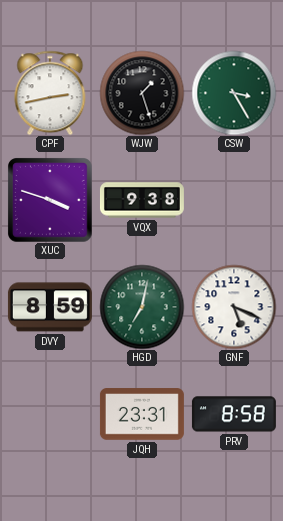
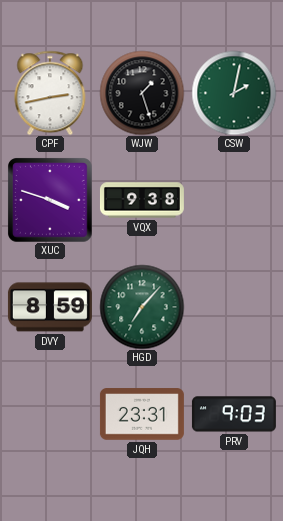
CSW: 3:25 -> 2:02 (234, 93)
HGD: 7:02 -> 7:07 (142, 307)
GNF: 5:19 -> none (234, 307)
PRV: 8:58 -> 9:03 (234, 414)
